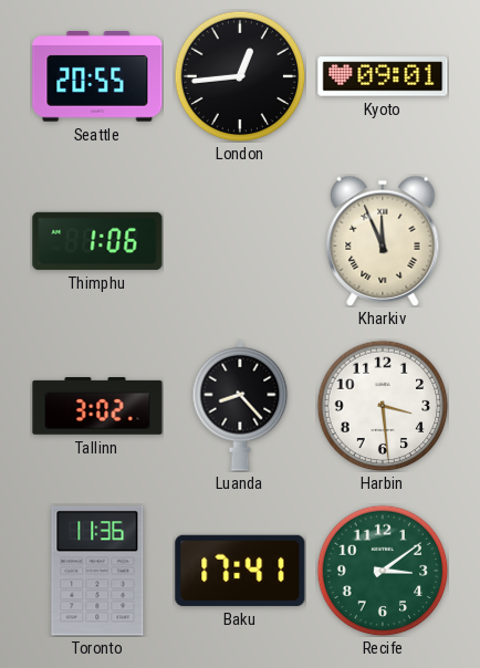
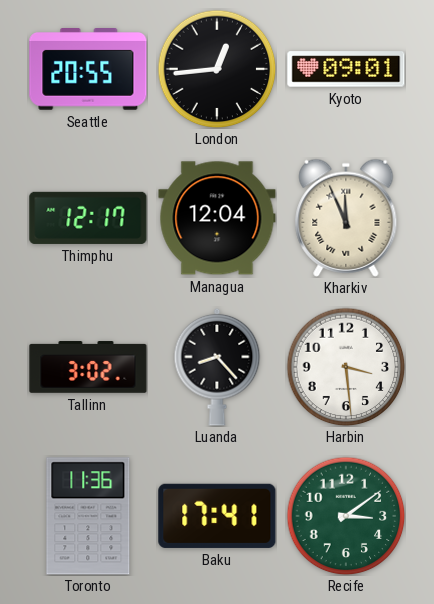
Thimphu: 1:06 -> 12:17 (88, 218)
Managua: none -> 12:04 (217, 218)
